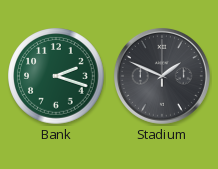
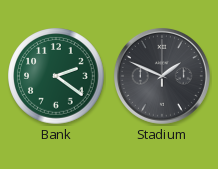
Bank: 2:18 -> 2:21 (56, 76)
